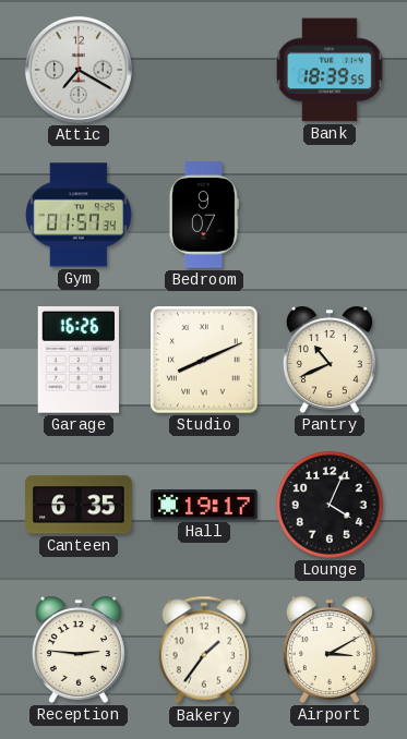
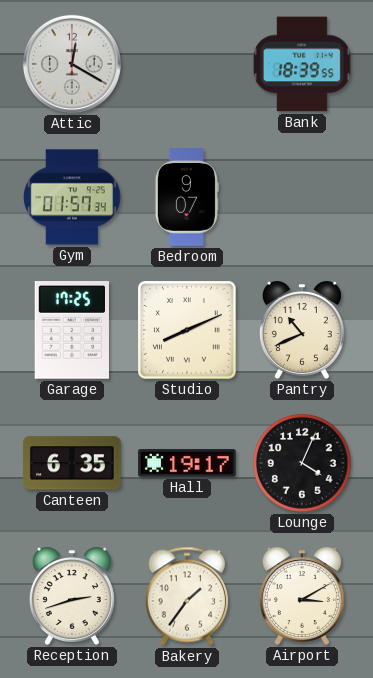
Attic: 7:20 -> 12:20 (72, 64)
Garage: 16:26 -> 17:25 (72, 331)
Reception: 2:46 -> 2:42 (72, 596)
